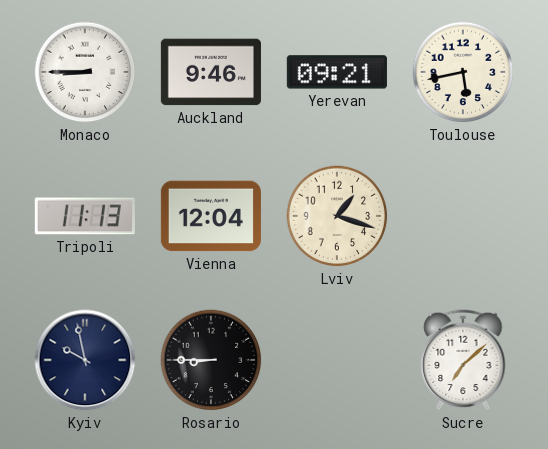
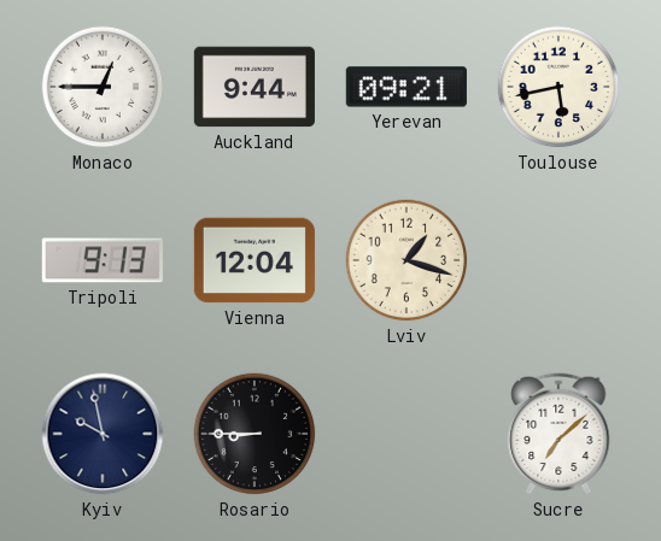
Monaco: 8:45 -> 12:45 (103, 87)
Auckland: 9:46 -> 9:44 (255, 87)
Tripoli: 11:13 -> 9:13 (103, 260)
